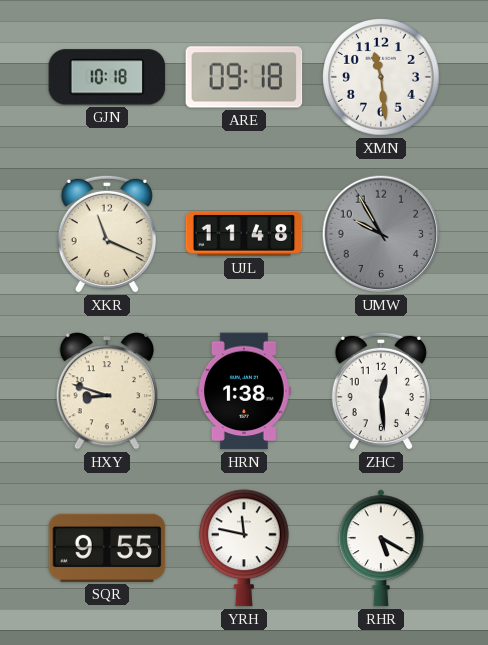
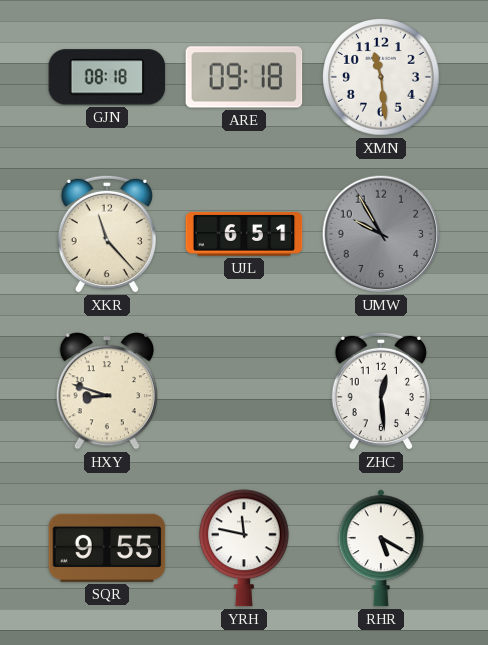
GJN: 10:18 -> 08:18 (107, 77)
XKR: 11:19 -> 11:23 (107, 234)
UJL: 11:48 -> 6:51 (244, 234)
HRN: 1:38 -> none (244, 391)
